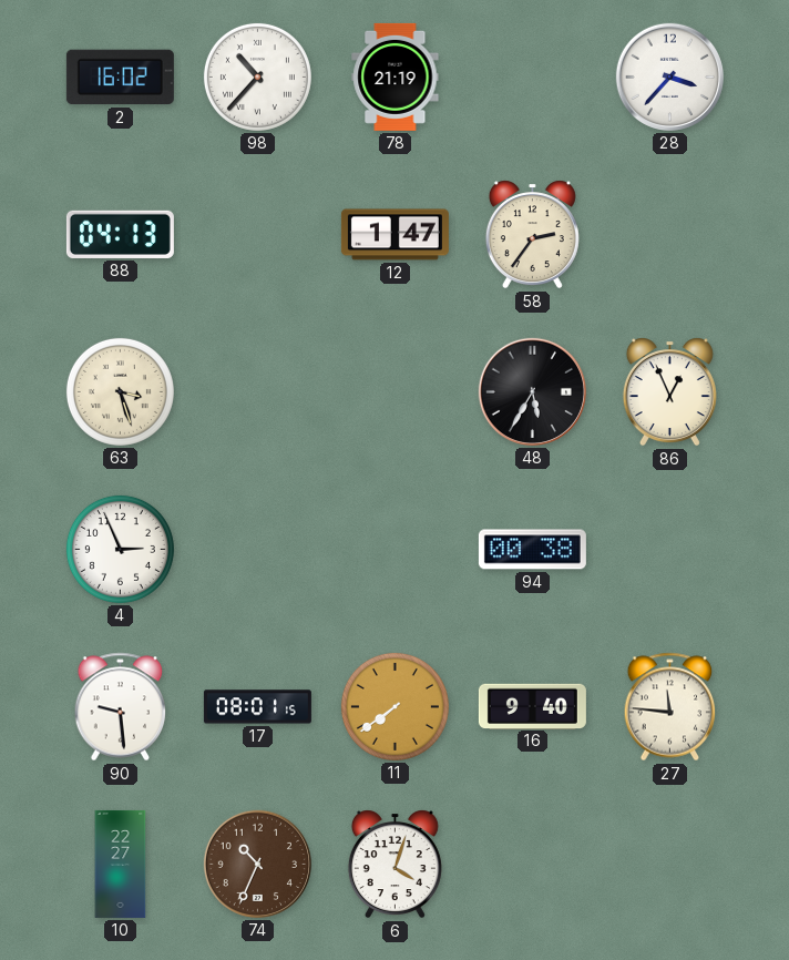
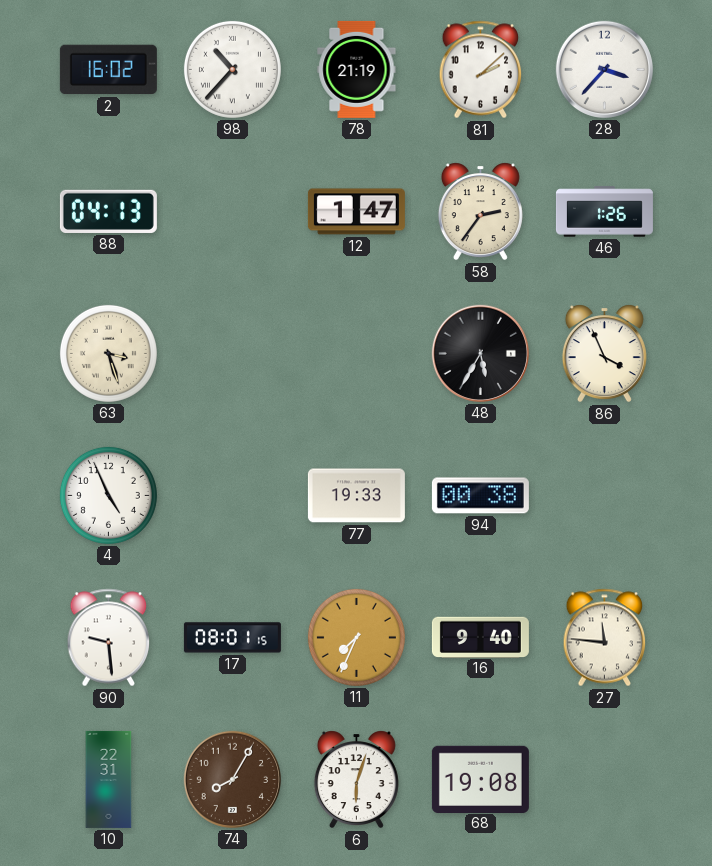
81: none -> 2:08 (481, 70)
46: none -> 1:26 (604, 212)
86: 12:56 -> 3:56 (604, 354)
4: 2:56 -> 4:56 (108, 495)
77: none -> 19:33 (356, 496)
11: 7:39 -> 7:34 (356, 637)
10: 22:27 -> 22:31 (109, 779)
74: 10:34 -> 8:05 (232, 779)
6: 4:03 -> 6:03 (356, 780)
68: none -> 19:08 (480, 779)
